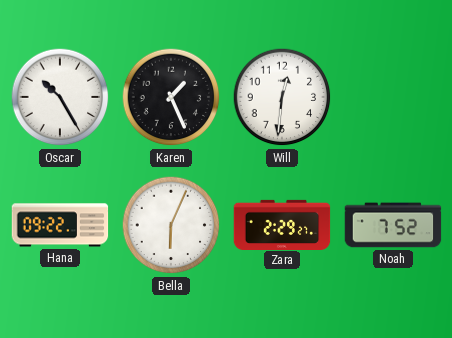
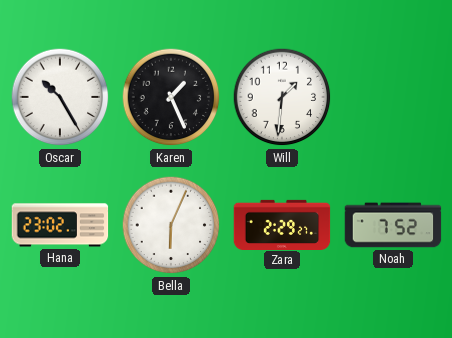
Will: 12:31 -> 1:31 (282, 97)
Hana: 09:22 -> 23:02 (60, 225)
